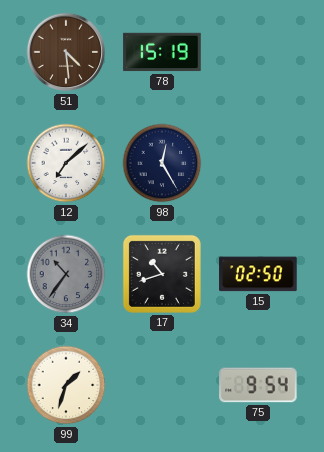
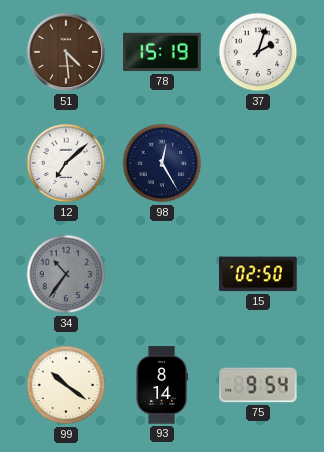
37: none -> 2:03 (258, 52)
17: 10:42 -> none (162, 274)
99: 1:33 -> 10:21 (66, 385)
93: none -> 8:14 (162, 385)
